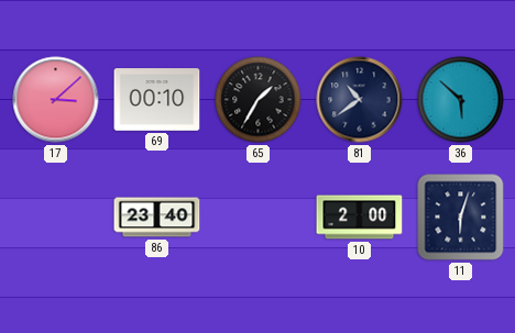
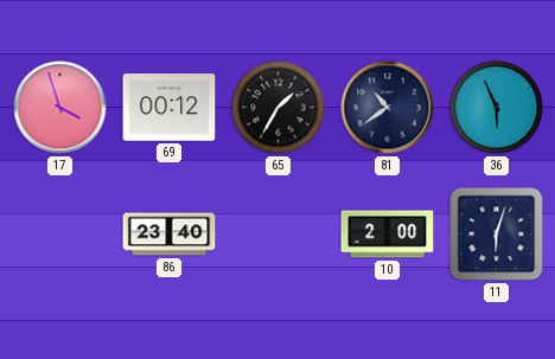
17: 3:08 -> 3:57 (60, 108)
69: 00:10 -> 00:12 (170, 108)
36: 5:52 -> 5:56 (497, 108)
